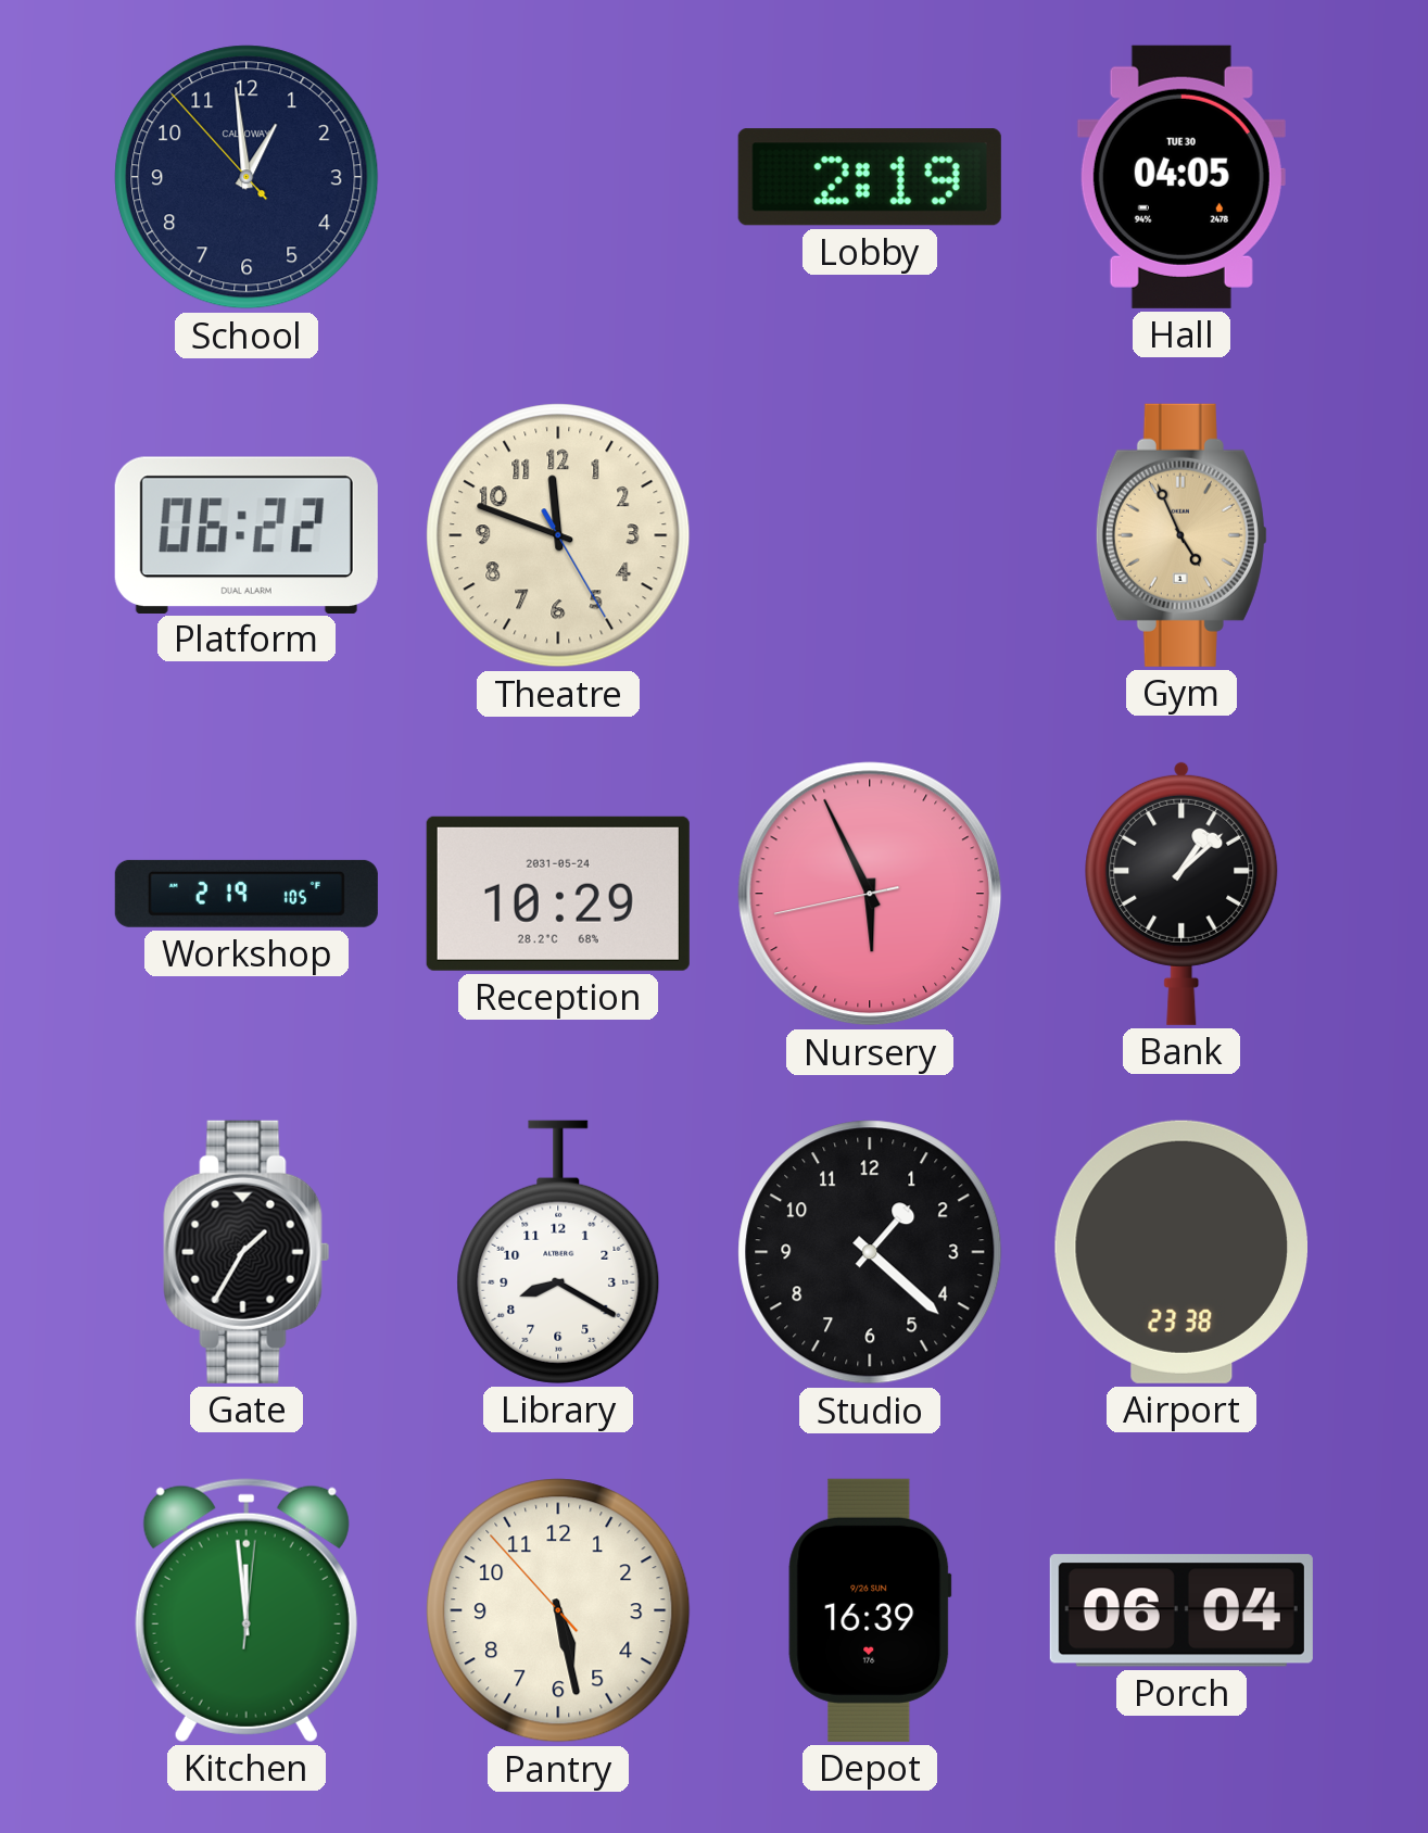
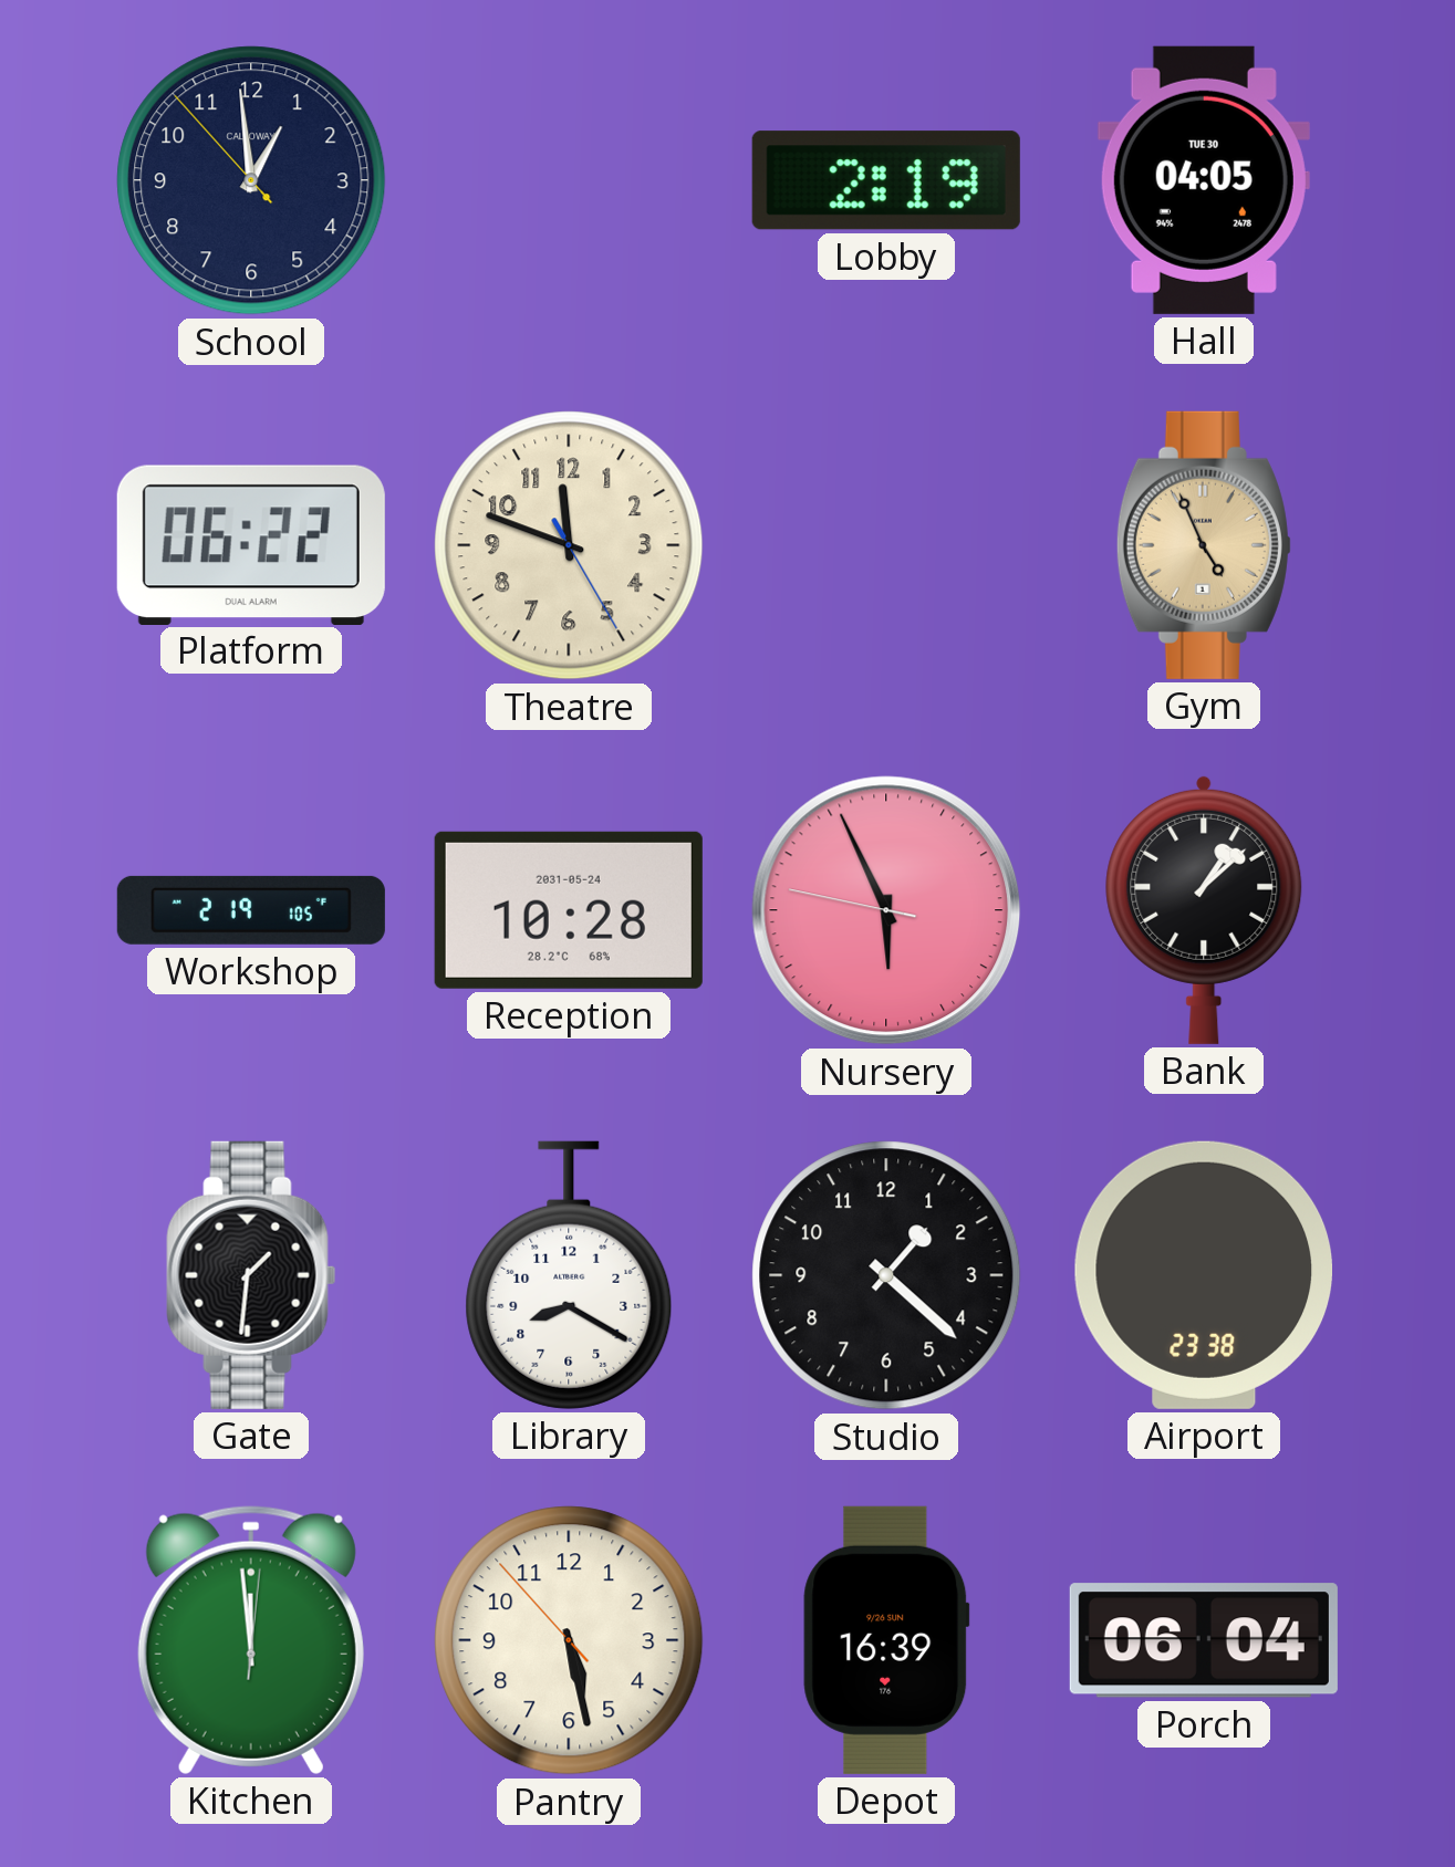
Reception: 10:29 -> 10:28 (569, 910)
Nursery: 5:55:43 -> 5:55:47 (886, 910)
Gate: 1:35 -> 1:31 (251, 1275)
